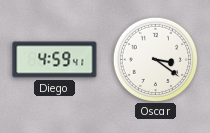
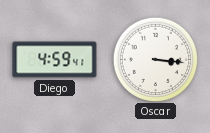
Oscar: 3:21 -> 3:16 (155, 59)
